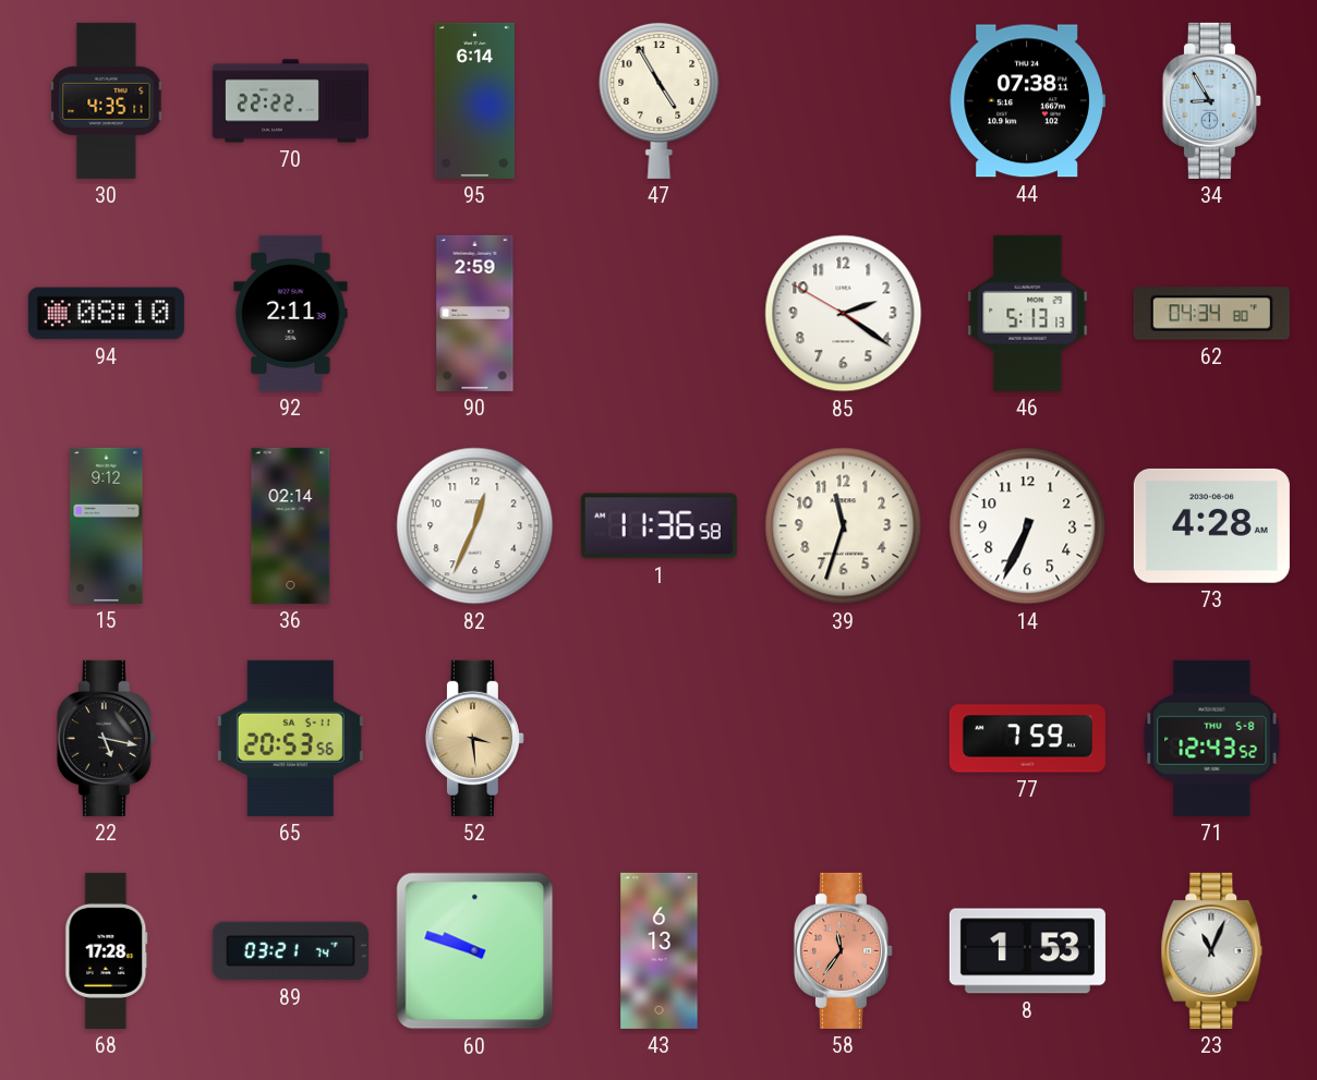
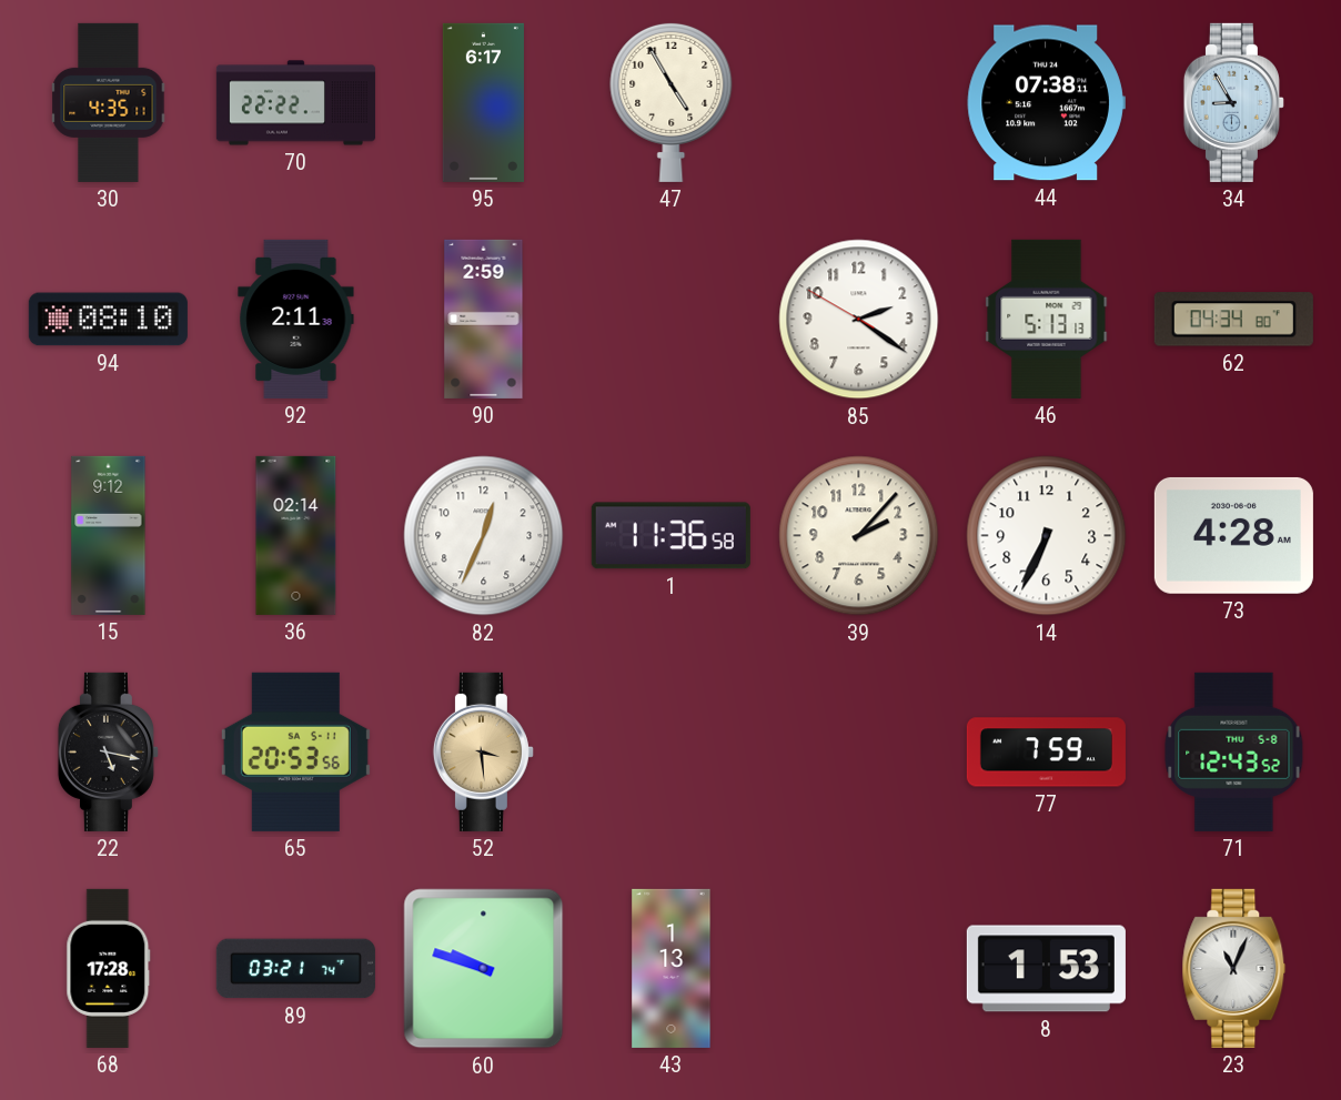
95: 6:14 -> 6:17 (483, 102)
39: 11:33 -> 2:07 (859, 536)
43: 6:13 -> 1:13 (672, 968)
58: 11:36 -> none (843, 950)
